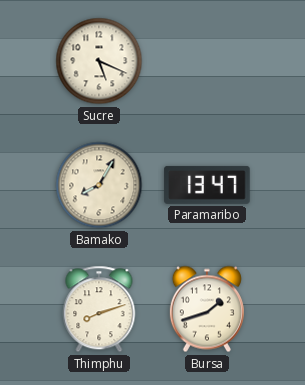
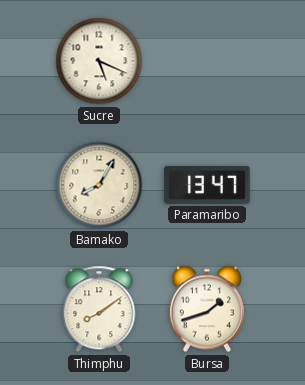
Thimphu: 8:12 -> 8:09 (99, 309)
